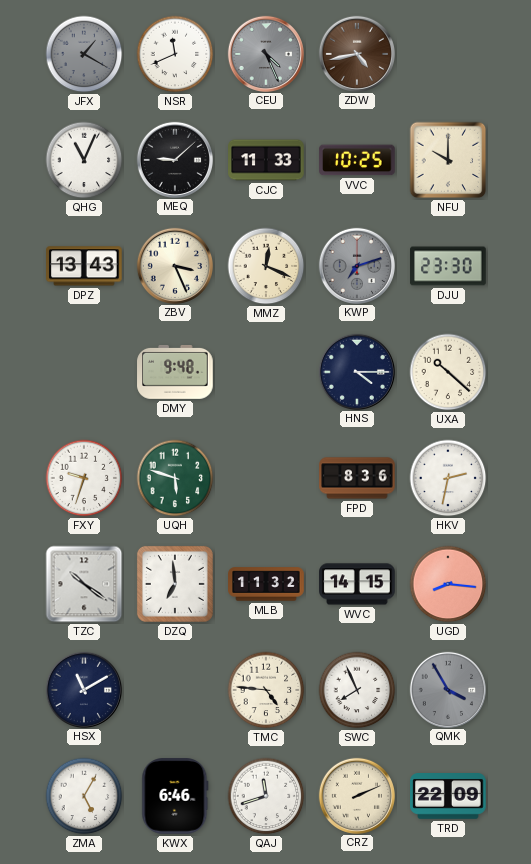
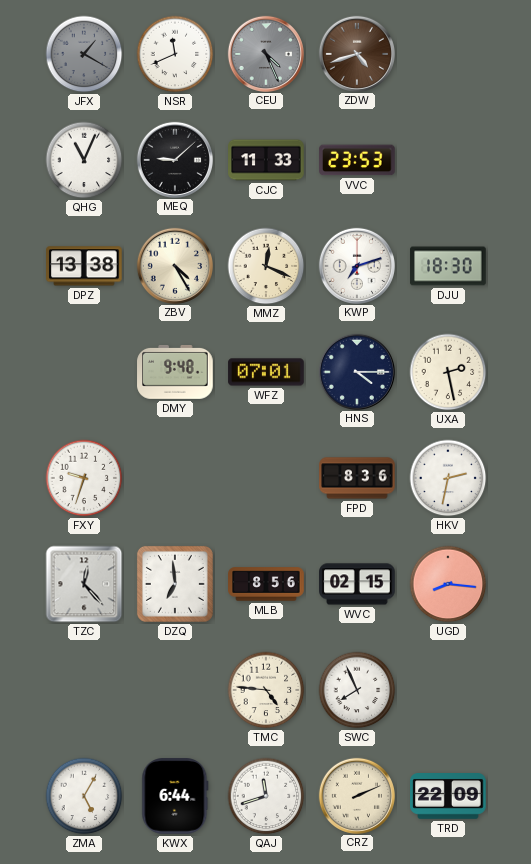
ZDW: 4:43 -> 4:42 (356, 53)
VVC: 10:25 -> 23:53 (357, 160)
NFU: 10:00 -> none (448, 160)
DPZ: 13:43 -> 13:38 (84, 266)
ZBV: 3:26 -> 4:25 (174, 265)
KWP dial: grey -> white (356, 265)
DJU: 23:30 -> 18:30 (448, 266)
WFZ: none -> 07:01 (266, 372)
UXA: 10:22 -> 2:28 (448, 372)
UQH: 5:48 -> none (175, 478)
TZC: 10:21 -> 12:23 (84, 584)
MLB: 11:32 -> 8:56 (266, 584)
WVC: 14:15 -> 02:15 (357, 584)
HSX: 11:10 -> none (83, 689)
QMK: 3:55 -> none (447, 689)
KWX: 6:46 -> 6:44 (175, 796)
